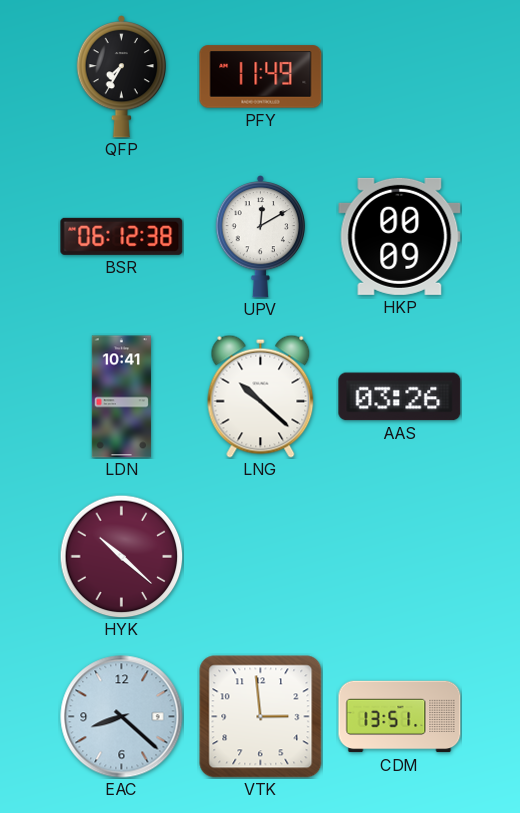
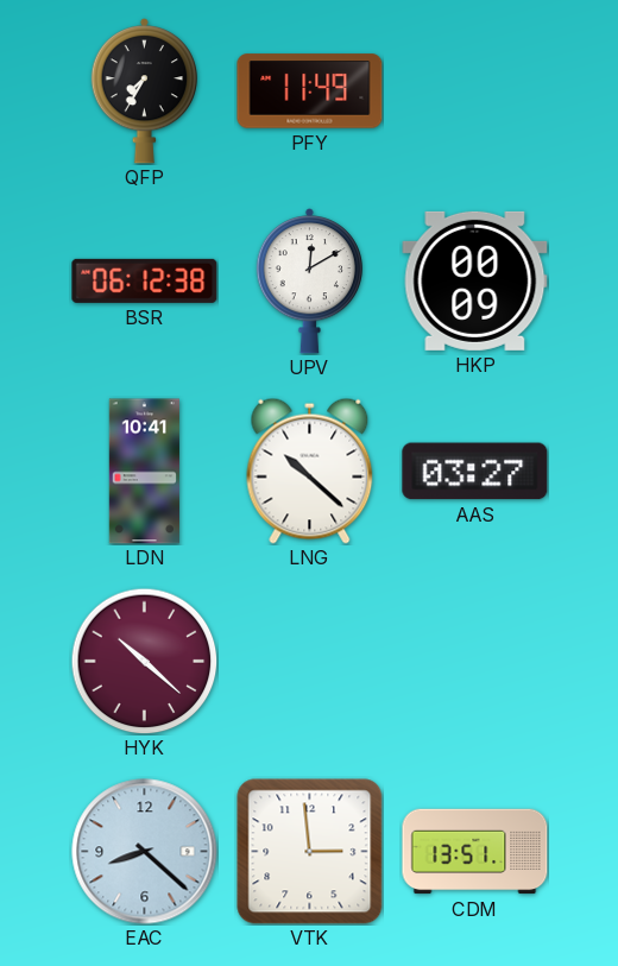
AAS: 03:26 -> 03:27 (475, 472)
